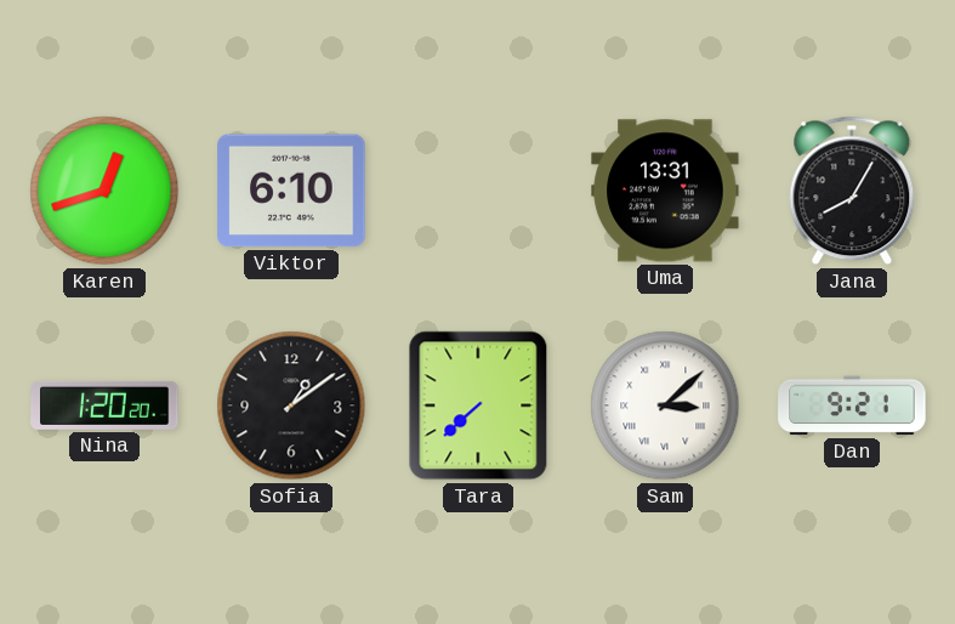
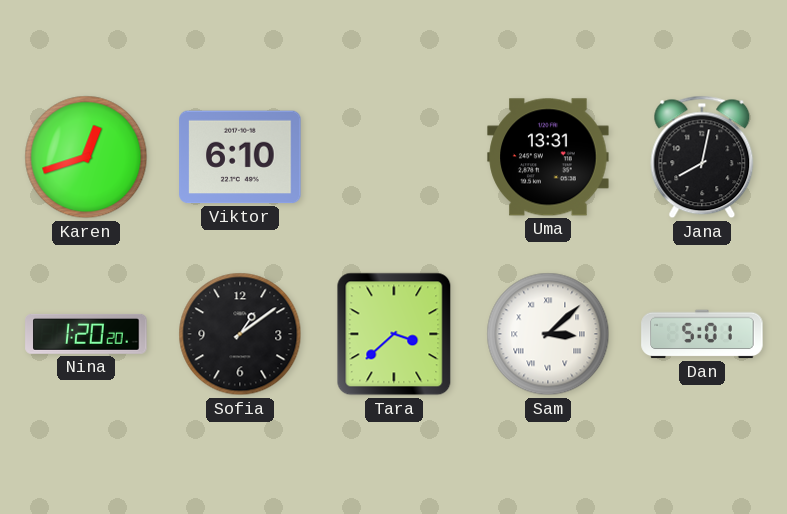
Jana: 8:05 -> 8:02 (702, 157)
Tara: 7:38 -> 3:38 (394, 334)
Dan: 9:21 -> 5:01 (702, 334)
